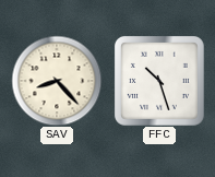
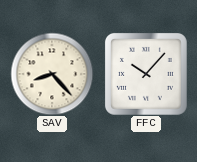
FFC: 10:27 -> 10:07 (146, 74)
